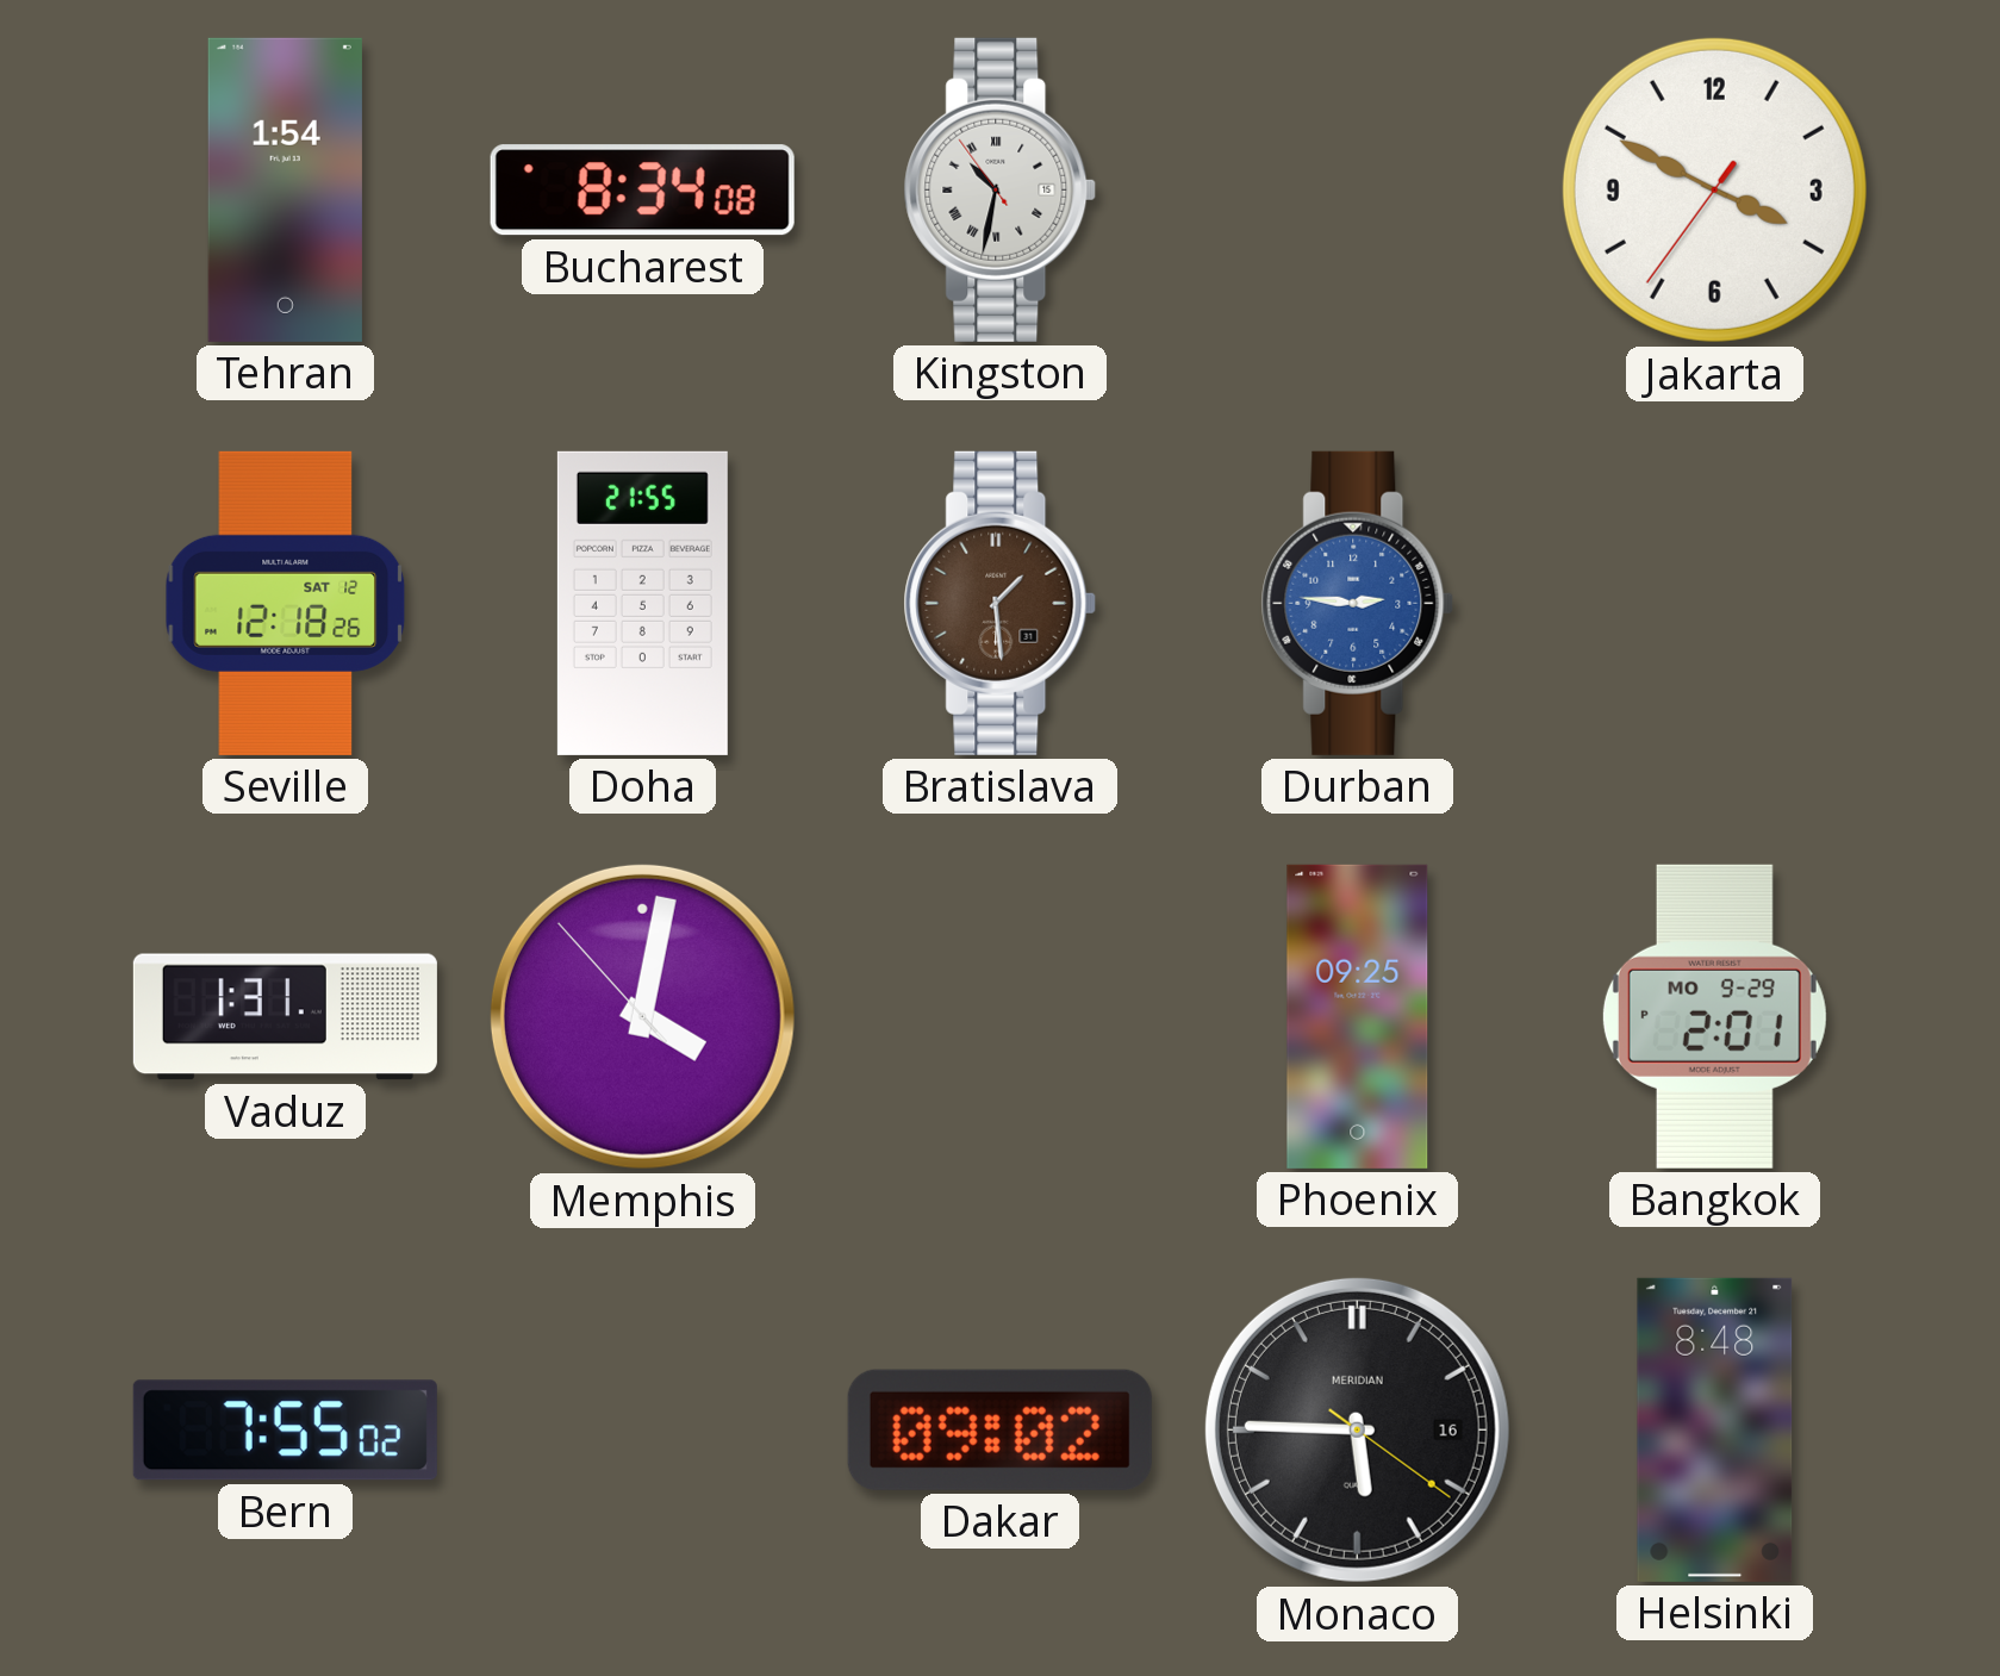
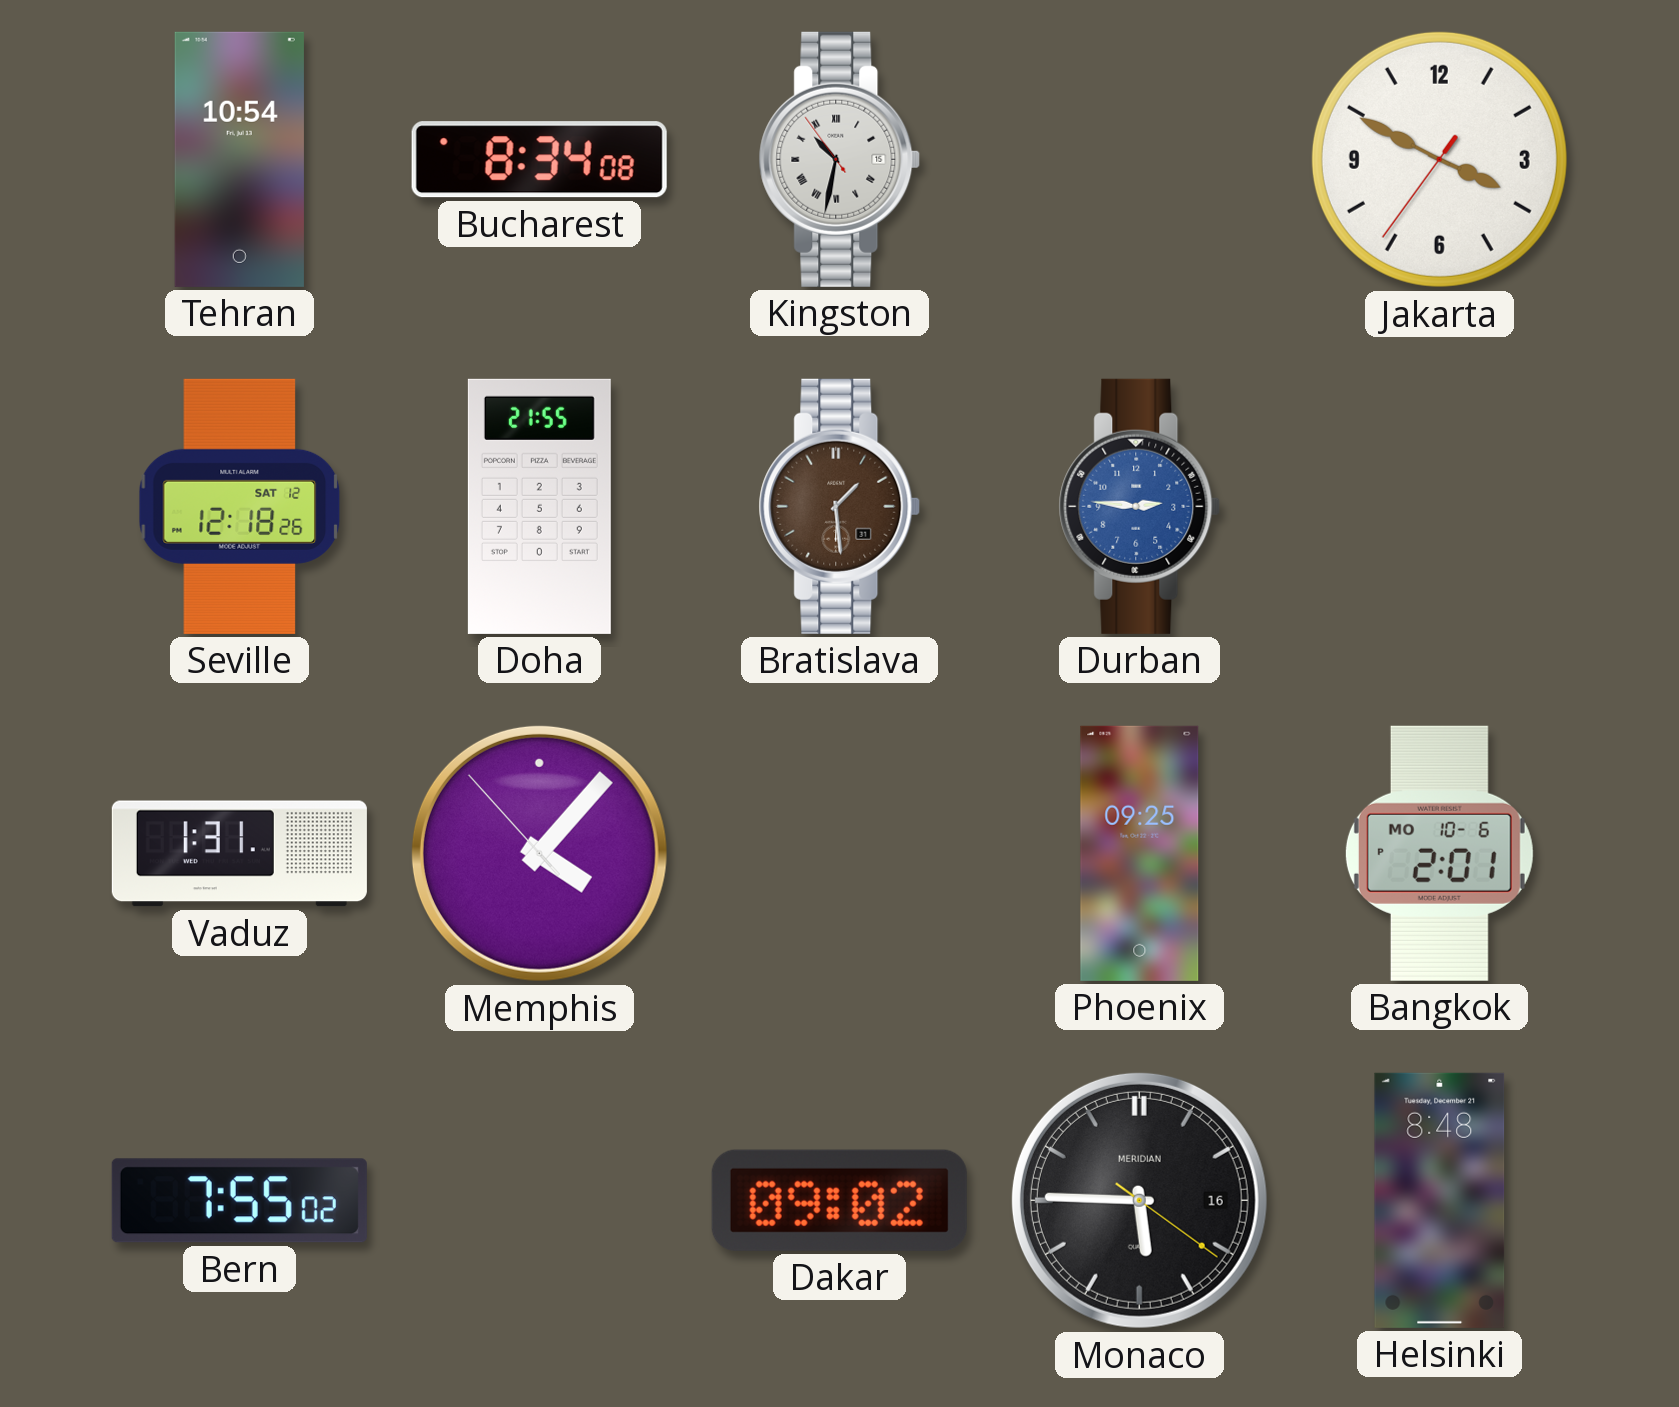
Tehran: 1:54 -> 10:54 (239, 159)
Memphis: 4:01 -> 4:06 (539, 853)
Bangkok date: MO 9-29 -> MO 10-6 (1439, 853)
